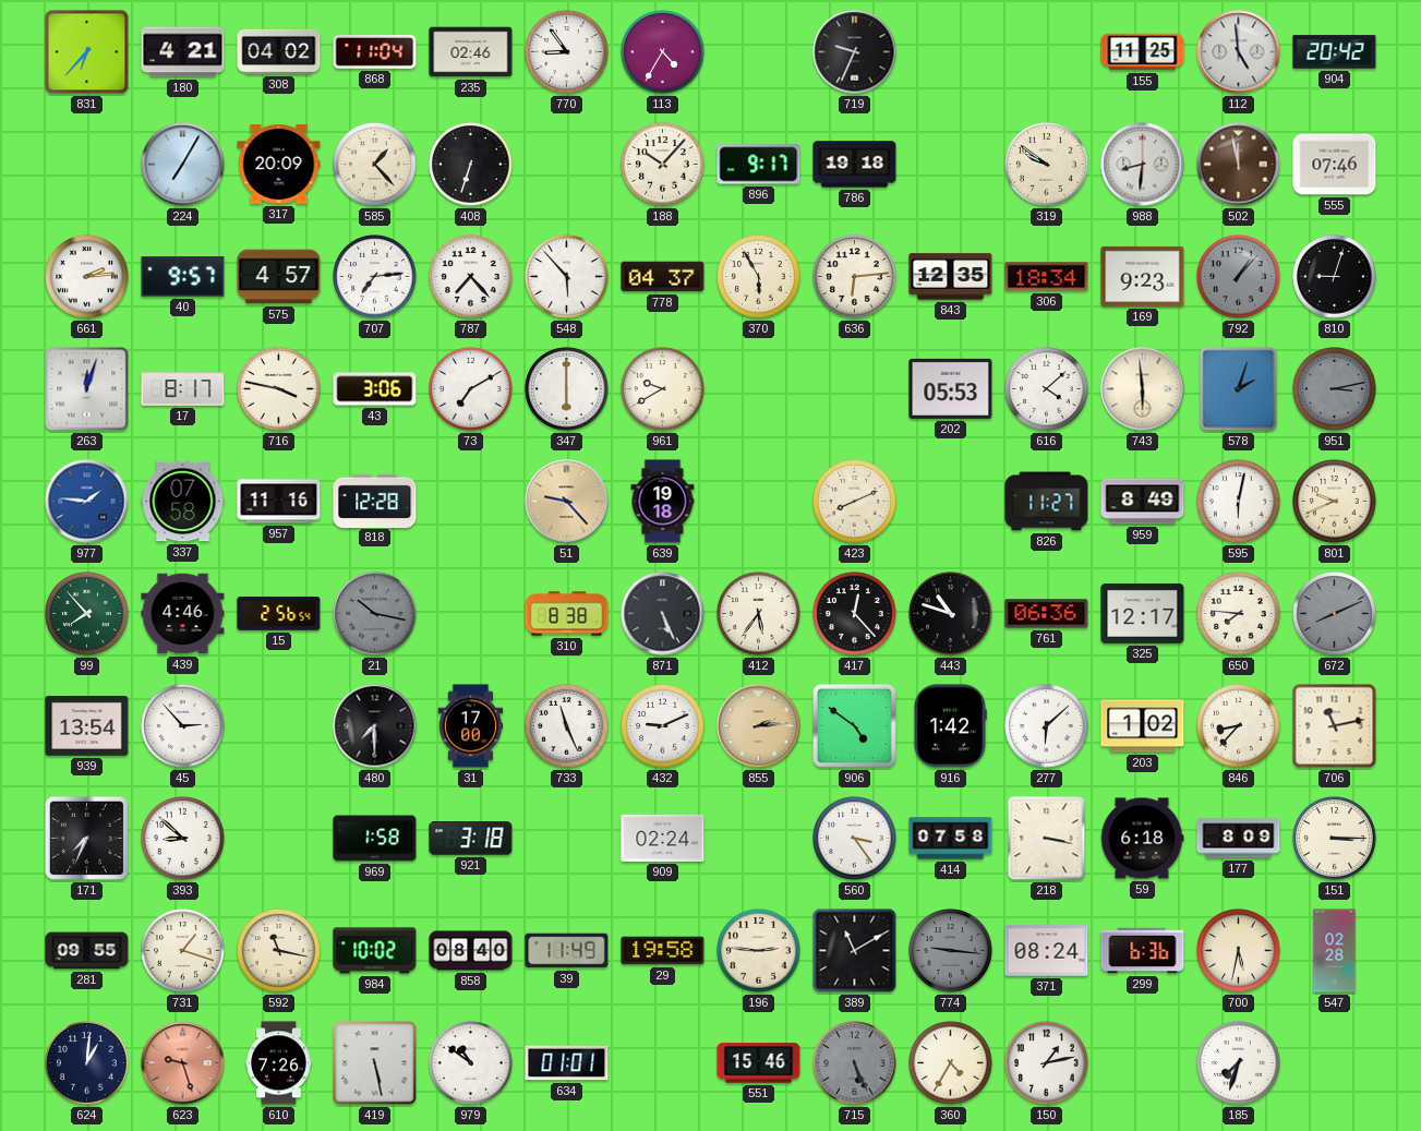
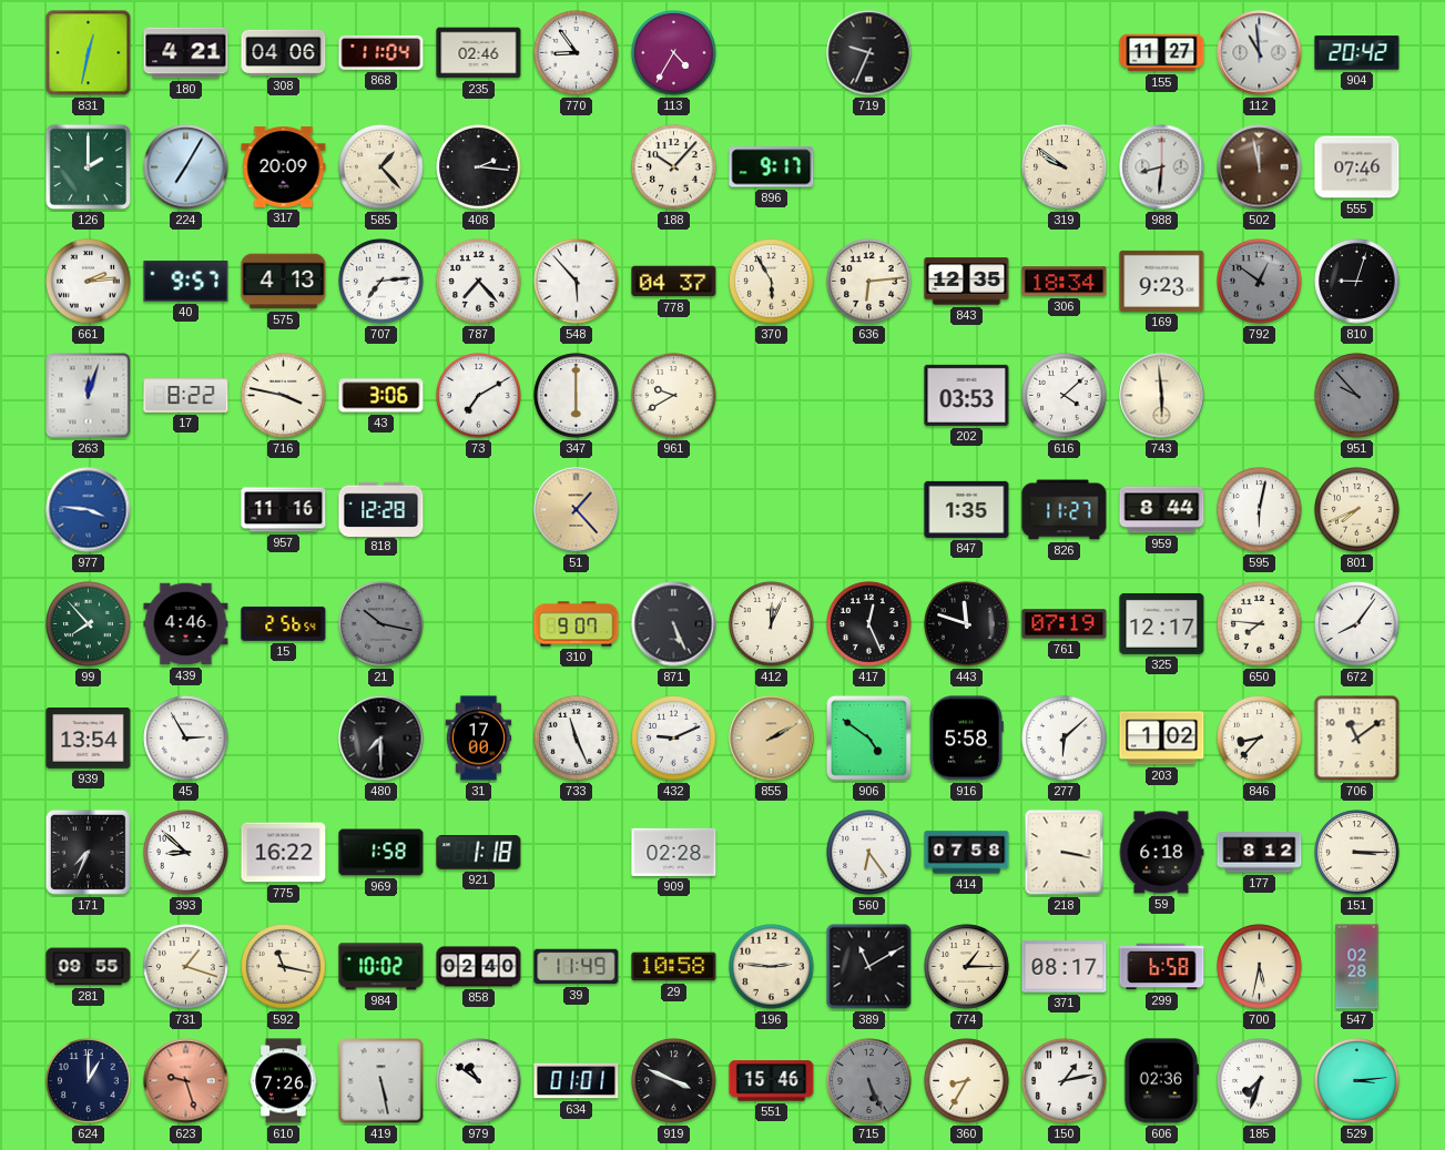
831: 6:37 -> 12:32 (89, 53)
308: 04:02 -> 04:06 (284, 52)
155: 11:25 -> 11:27 (1162, 53)
112: 4:59 -> 10:59 (1260, 53)
126: none -> 2:00 (89, 167)
408: 6:33 -> 2:16 (479, 167)
786: 19:18 -> none (855, 165)
575: 4:57 -> 4:13 (284, 282)
792: 1:07 -> 12:51 (1260, 282)
17: 8:17 -> 8:22 (186, 396)
202: 05:53 -> 03:53 (967, 395)
578: 2:03 -> none (1239, 389)
951: 3:13 -> 9:53 (1357, 396)
977: 1:46 -> 3:46 (89, 510)
337: 07:58 -> none (183, 502)
51: 9:23 -> 1:23 (577, 510)
639: 19:18 -> none (663, 502)
423: 8:11 -> none (855, 502)
847: none -> 1:35 (967, 509)
959: 8:49 -> 8:44 (1162, 510)
801: 9:41 -> 7:41 (1357, 510)
310: 8:38 -> 9:07 (577, 624)
412: 5:36 -> 12:04 (772, 624)
417: 12:23 -> 12:26 (869, 624)
443: 10:48 -> 11:48 (967, 624)
761: 06:36 -> 07:19 (1065, 624)
672: 8:11 -> 8:06 (1357, 624)
672 dial: grey -> white (1357, 624)
45: 2:53 -> 2:55 (186, 739)
855: 2:14 -> 2:10 (772, 739)
916: 1:42 -> 5:58 (966, 739)
706: 11:13 -> 11:09 (1357, 739)
775: none -> 16:22 (284, 853)
921: 3:18 -> 1:18 (479, 853)
909: 02:24 -> 02:28 (674, 852)
560: 3:24 -> 6:24 (869, 853)
177: 8:09 -> 8:12 (1260, 853)
858: 08:40 -> 02:40 (479, 967)
29: 19:58 -> 10:58 (674, 967)
774: 9:16 -> 1:15 (967, 967)
774 dial: grey -> cream (967, 967)
371: 08:24 -> 08:17 (1065, 967)
299: 6:36 -> 6:58 (1162, 967)
624: 1:01 -> 1:00 (89, 1081)
919: none -> 3:49 (674, 1081)
360: 4:35 -> 8:35 (967, 1081)
606: none -> 02:36 (1161, 1081)
529: none -> 3:14 (1357, 1081)
